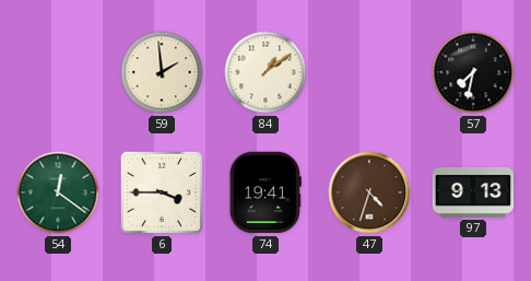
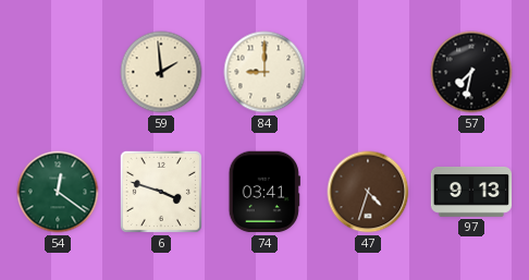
84: 1:09 -> 9:00 (264, 72)
6: 3:45 -> 3:48 (161, 192)
74: 19:41 -> 03:41 (264, 192)
